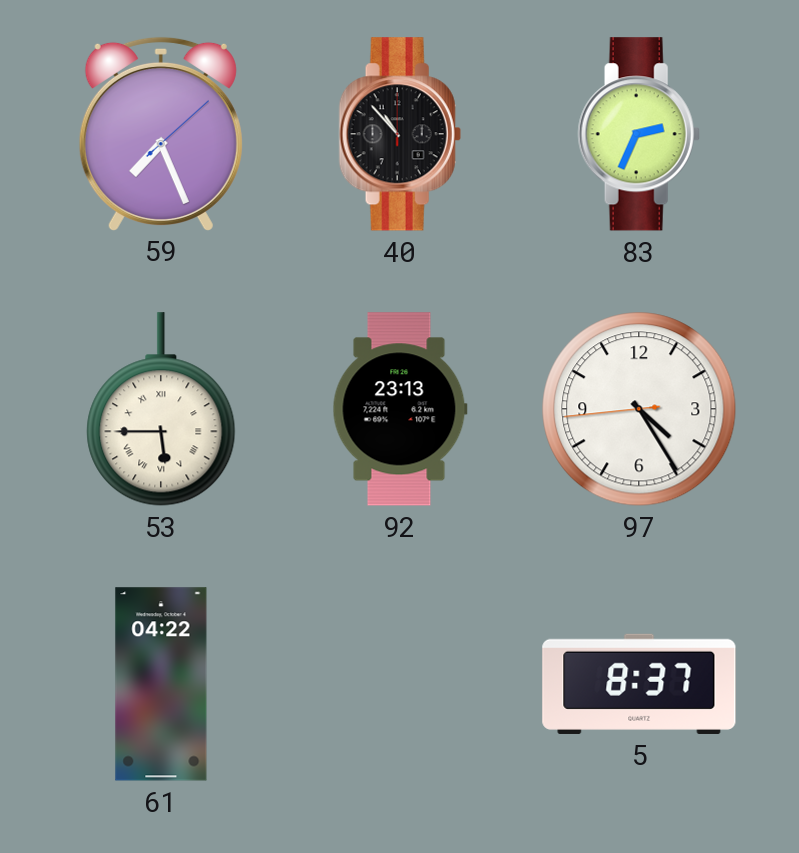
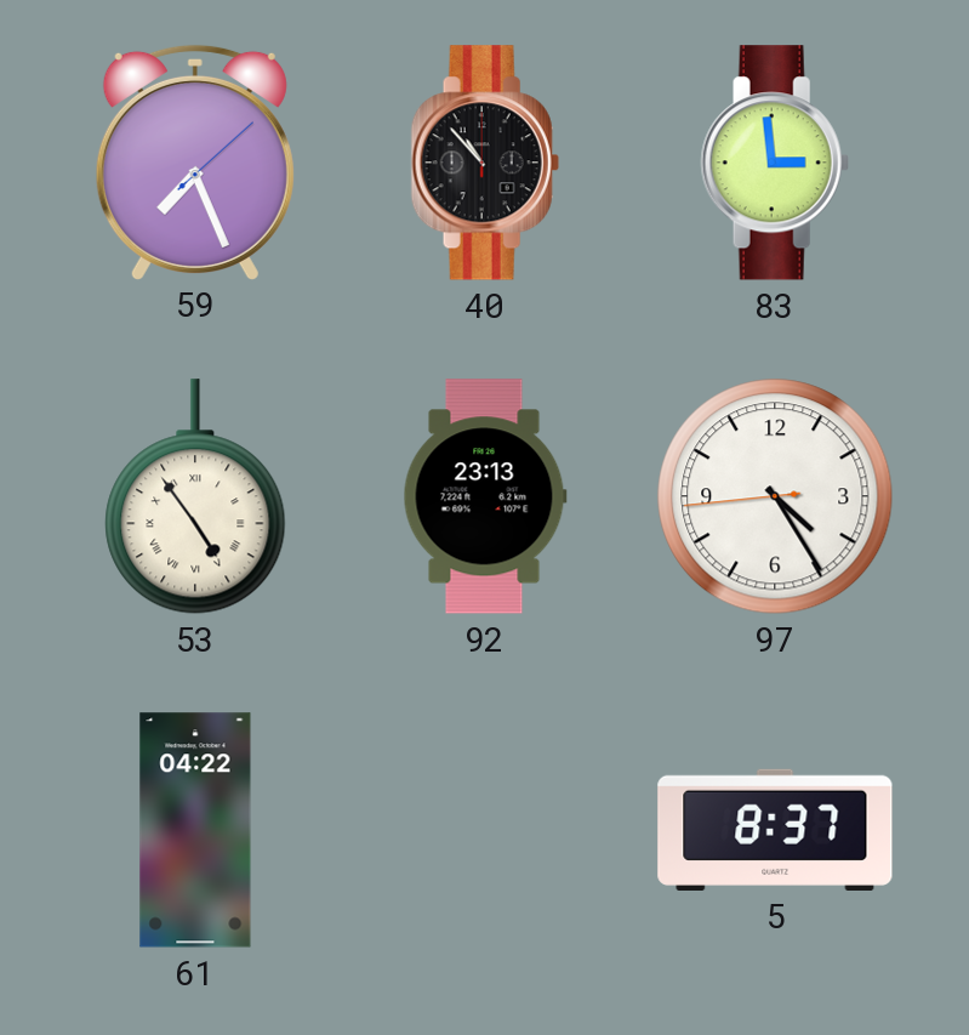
83: 2:34 -> 2:59 (775, 163)
53: 5:45 -> 4:54 (195, 496)
